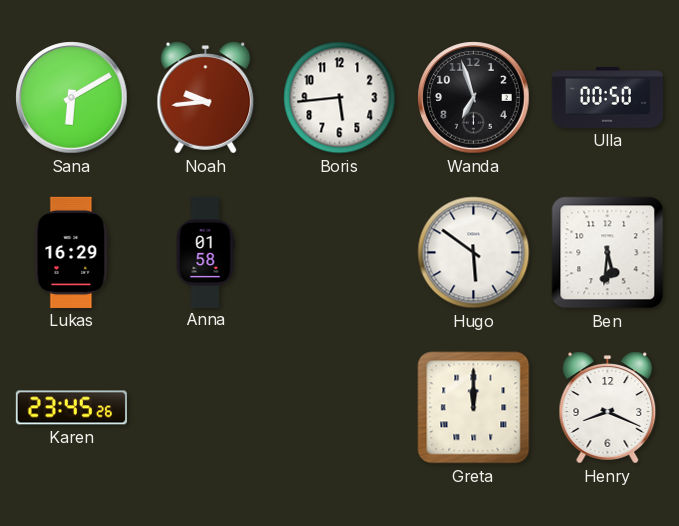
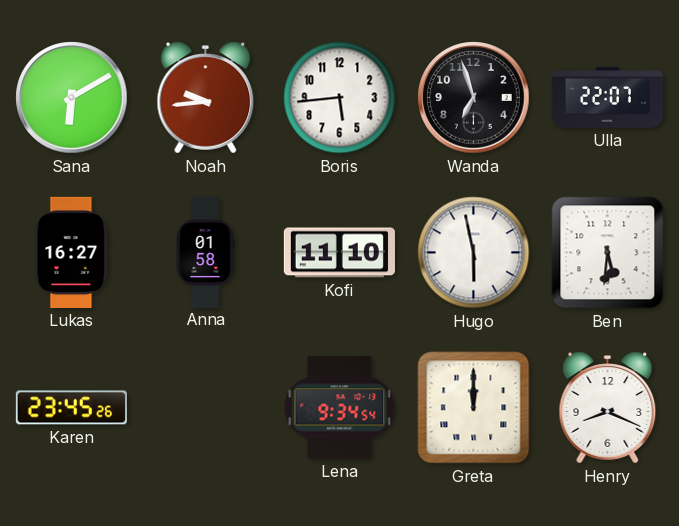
Ulla: 00:50 -> 22:07 (607, 98)
Lukas: 16:29 -> 16:27 (72, 252)
Kofi: none -> 11:10 (339, 253)
Hugo: 5:51 -> 5:58 (474, 253)
Lena: none -> 9:34 (340, 408)
